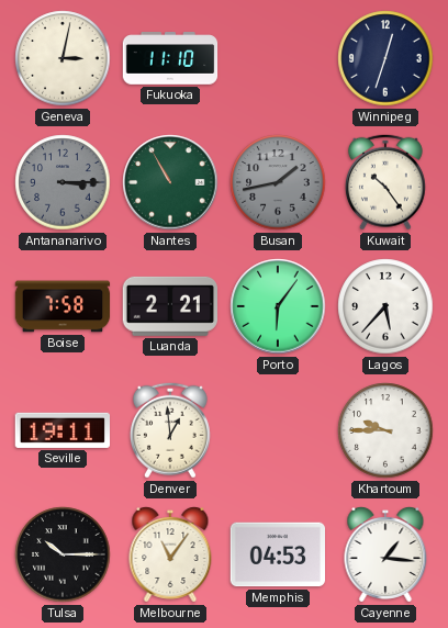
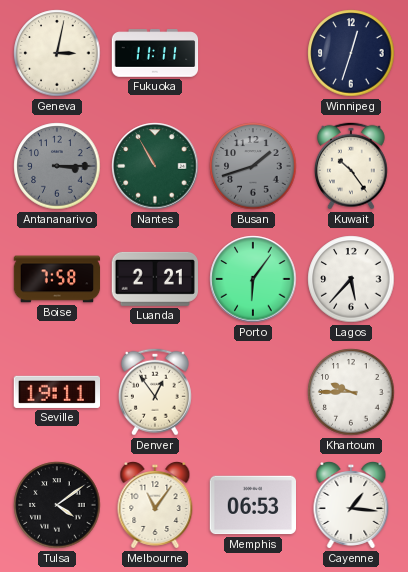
Fukuoka: 11:10 -> 11:11 (155, 53)
Busan: 1:43 -> 1:42 (253, 166)
Denver: 12:59 -> 12:54 (155, 392)
Tulsa: 10:15 -> 4:09 (57, 505)
Memphis: 04:53 -> 06:53 (252, 505)
